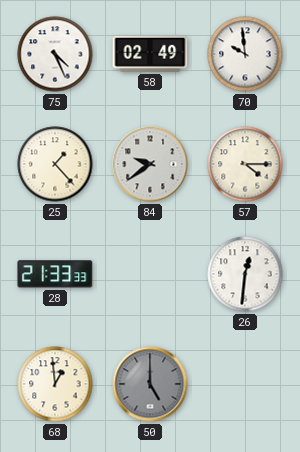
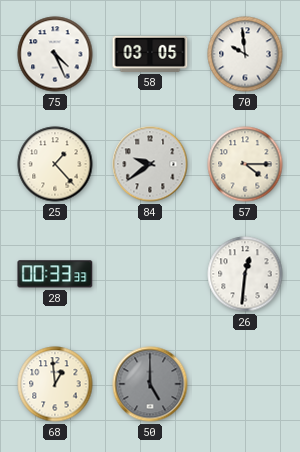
58: 02:49 -> 03:05 (150, 54)
28: 21:33 -> 00:33 (55, 274)
